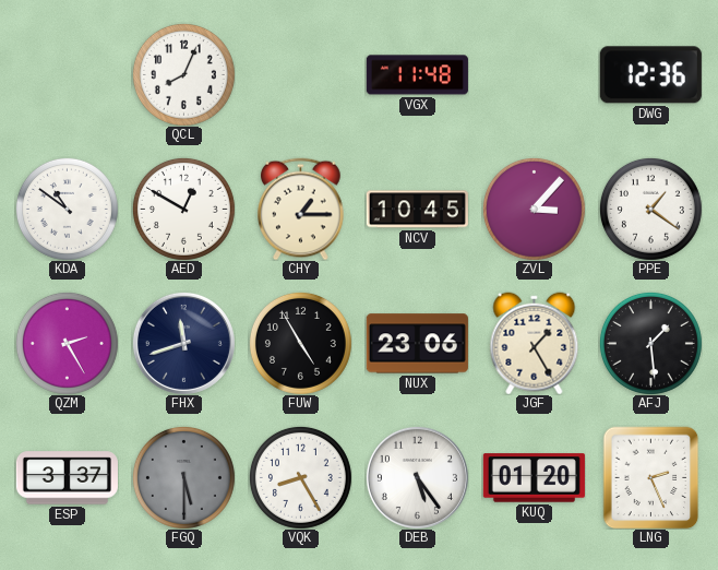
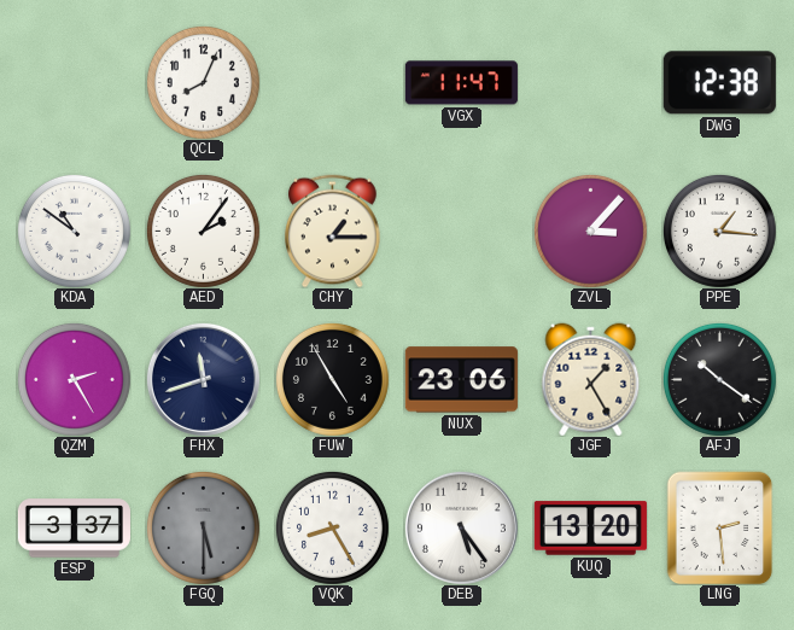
VGX: 11:48 -> 11:47 (461, 83)
DWG: 12:36 -> 12:38 (719, 83)
AED: 12:50 -> 2:06 (203, 231)
NCV: 10:45 -> none (417, 210)
PPE: 1:21 -> 1:16 (719, 231)
AFJ: 1:29 -> 10:21 (719, 379)
KUQ: 01:20 -> 13:20 (590, 529)
LNG: 2:26 -> 2:29 (720, 527)
